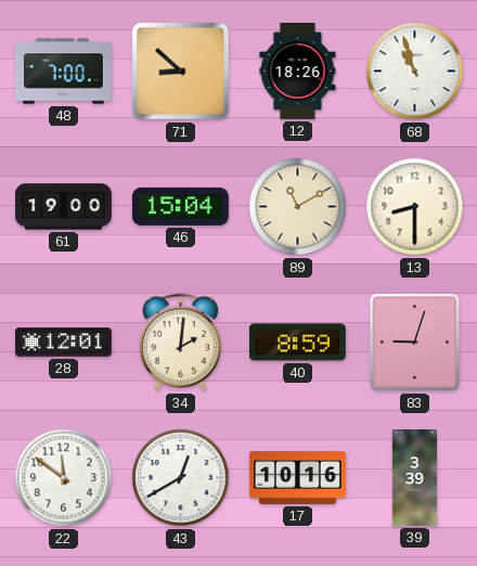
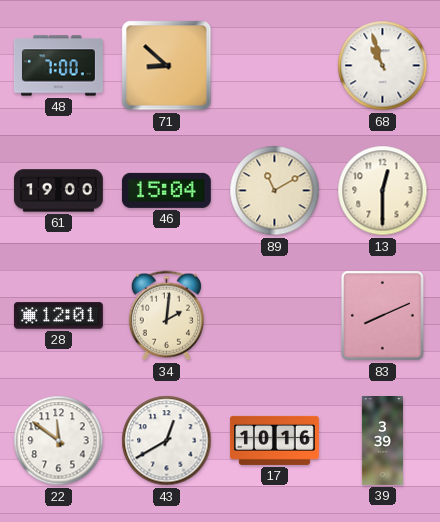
12: 18:26 -> none (298, 70)
13: 8:30 -> 12:30 (383, 191)
40: 8:59 -> none (297, 343)
83: 9:03 -> 8:11 (383, 316)
